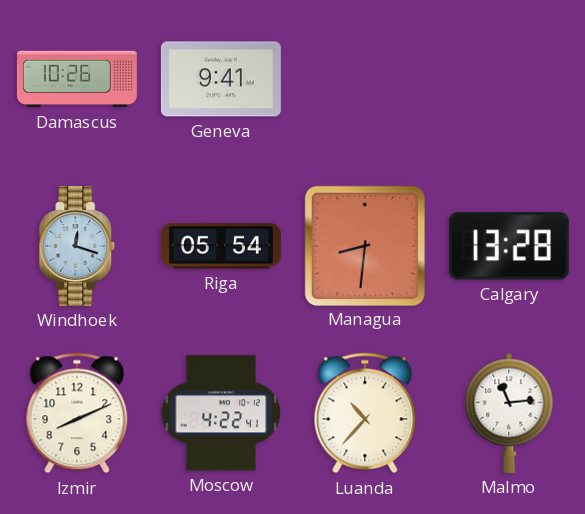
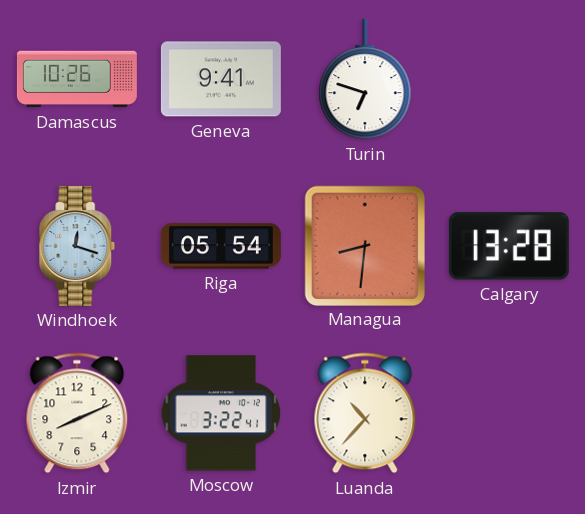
Turin: none -> 6:48 (365, 79)
Moscow: 4:22 -> 3:22 (221, 413)
Malmo: 11:14 -> none (509, 413)
